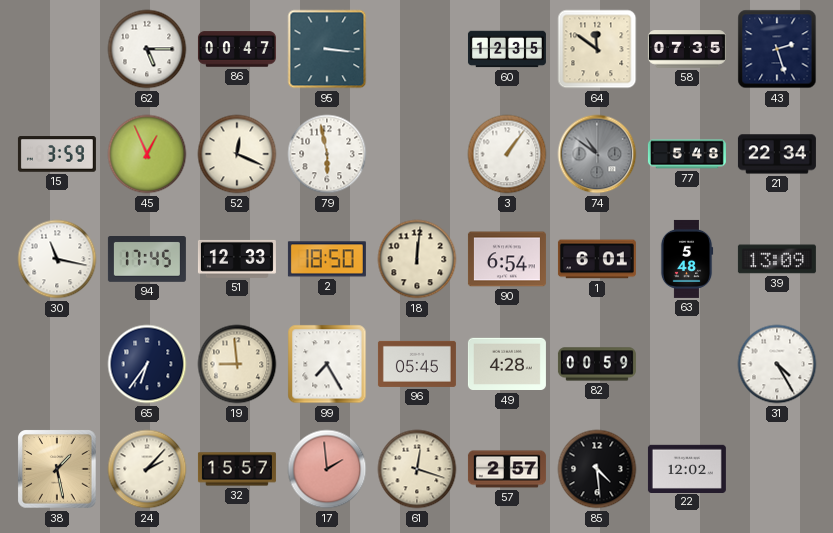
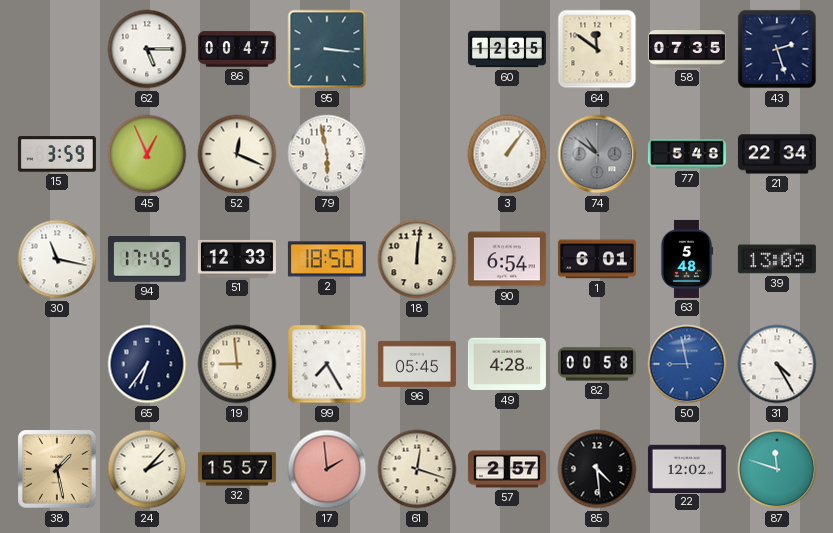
82: 00:59 -> 00:58 (597, 364)
50: none -> 8:58 (687, 364)
87: none -> 11:48 (777, 469)
